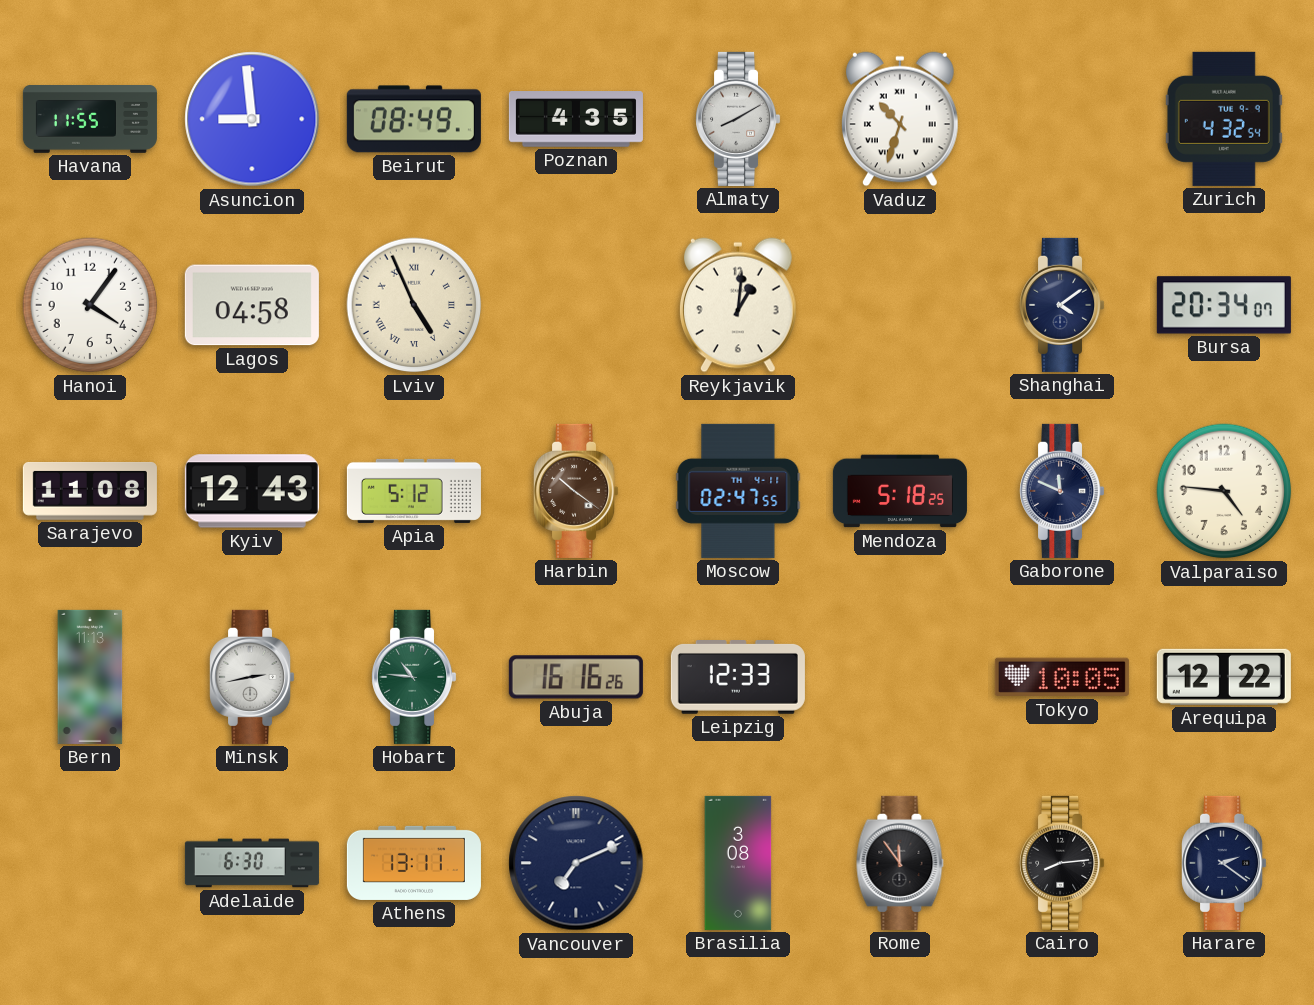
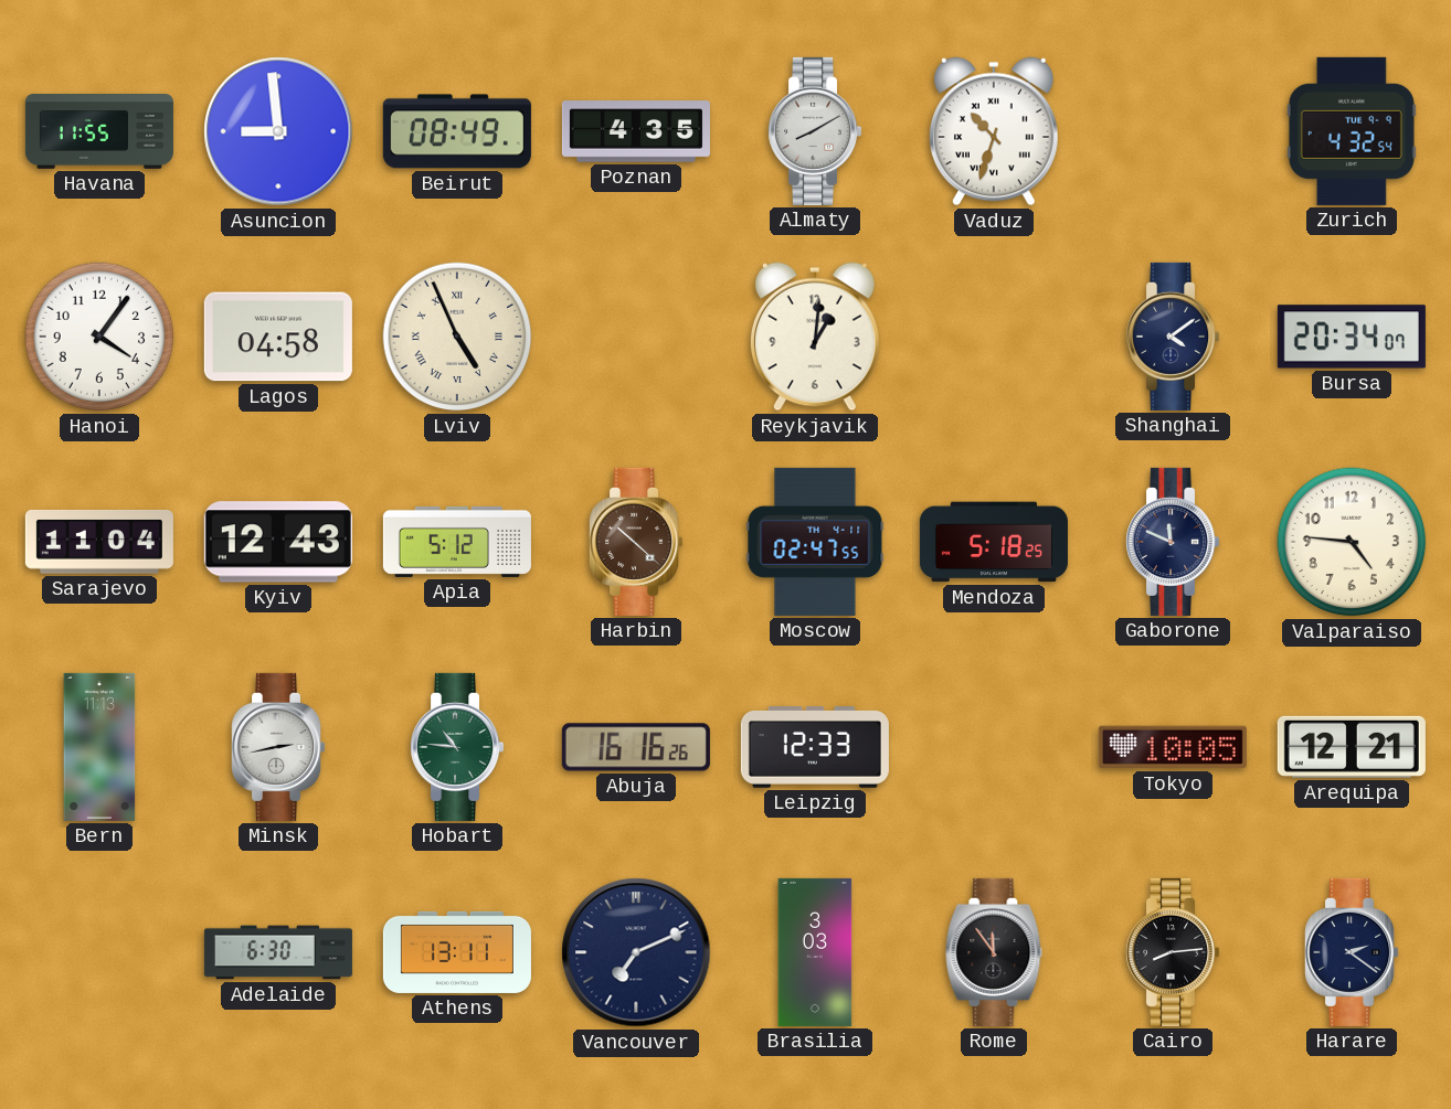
Sarajevo: 11:08 -> 11:04 (99, 542)
Harbin: 10:21 -> 10:22 (636, 542)
Arequipa: 12:22 -> 12:21 (1352, 747)
Brasilia: 3:08 -> 3:03 (815, 952)
